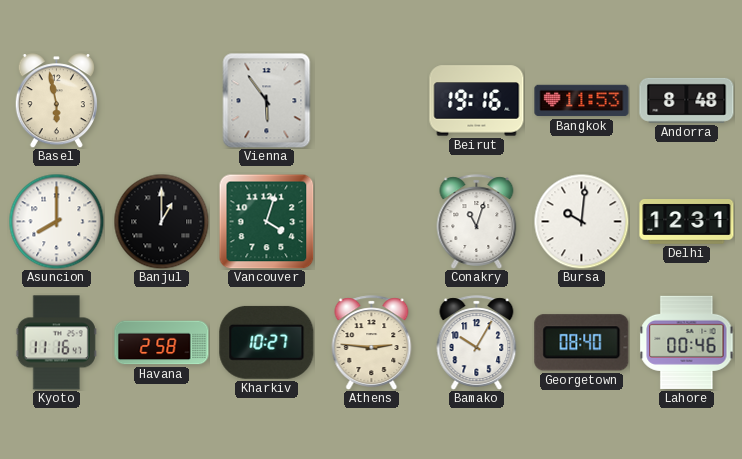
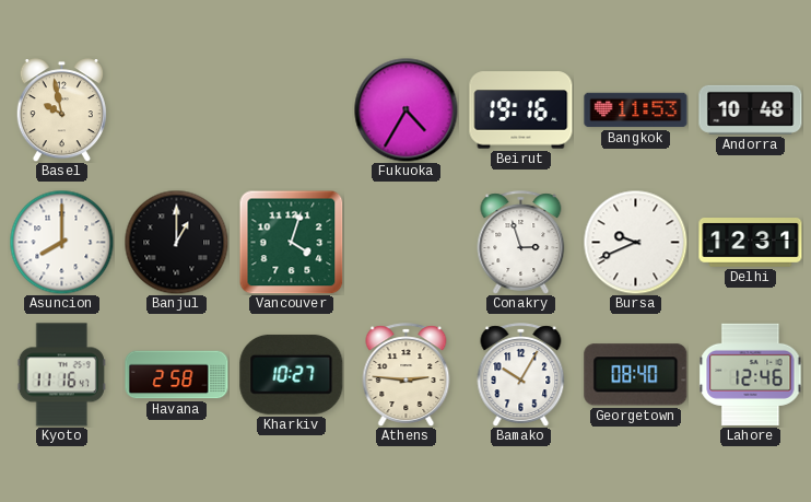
Basel: 5:58 -> 9:58 (61, 110)
Vienna: 5:54 -> none (267, 100)
Fukuoka: none -> 4:35 (405, 109)
Andorra: 8:48 -> 10:48 (751, 109)
Conakry: 11:03 -> 2:57 (521, 243)
Bursa: 10:01 -> 9:41 (635, 242)
Lahore: 00:46 -> 12:46 (751, 374)
